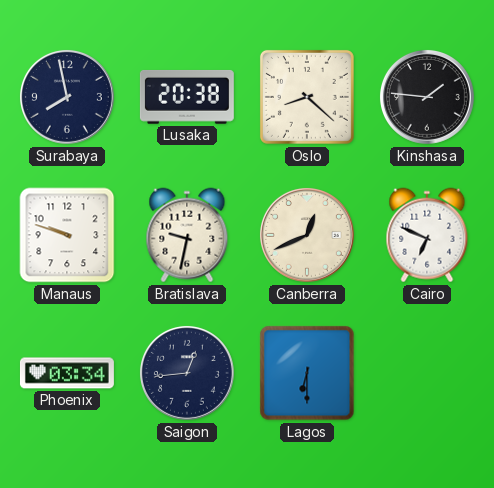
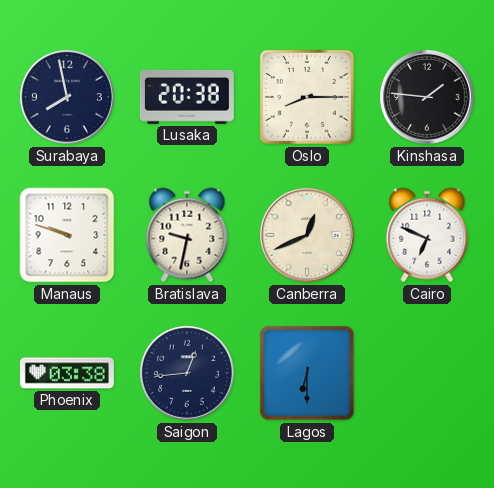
Oslo: 8:22 -> 8:15 (307, 97)
Phoenix: 03:34 -> 03:38 (67, 373)
